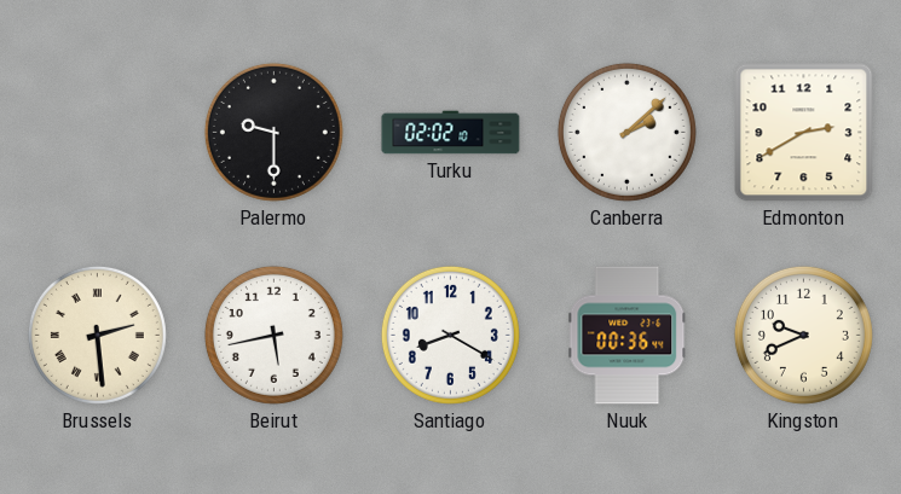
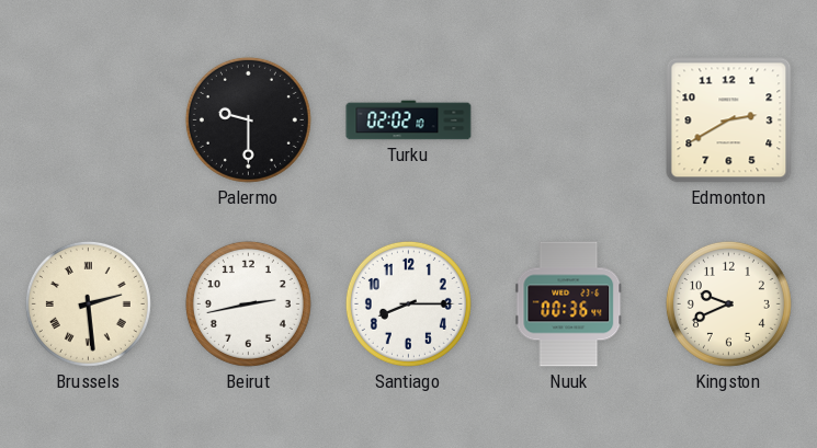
Canberra: 2:08 -> none (626, 132)
Beirut: 5:43 -> 2:43 (248, 303)
Santiago: 8:20 -> 8:15 (408, 303)
